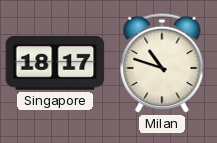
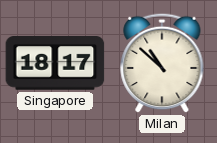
Milan: 10:48 -> 10:52 (162, 63)
